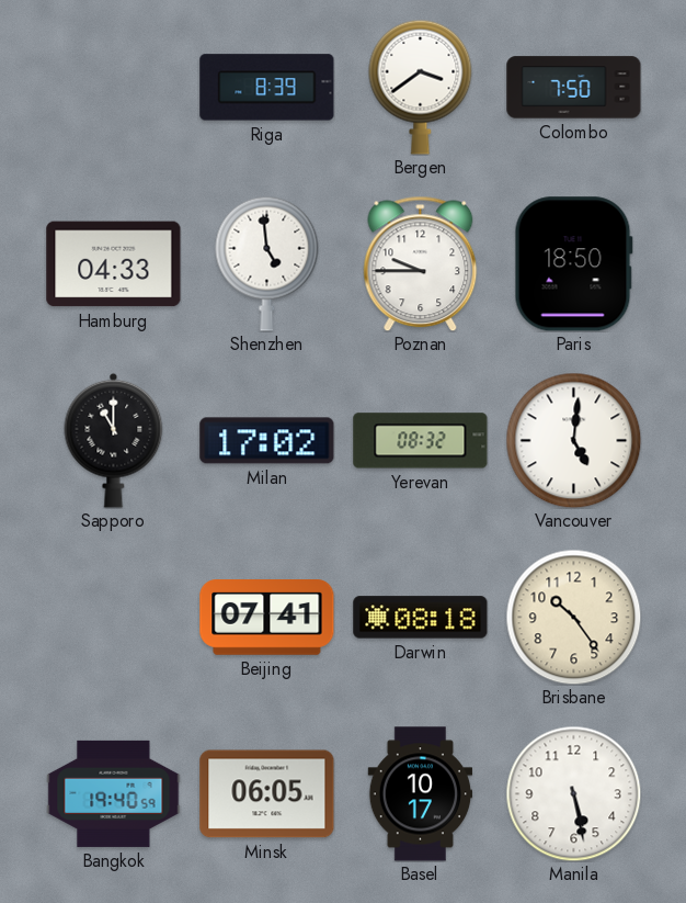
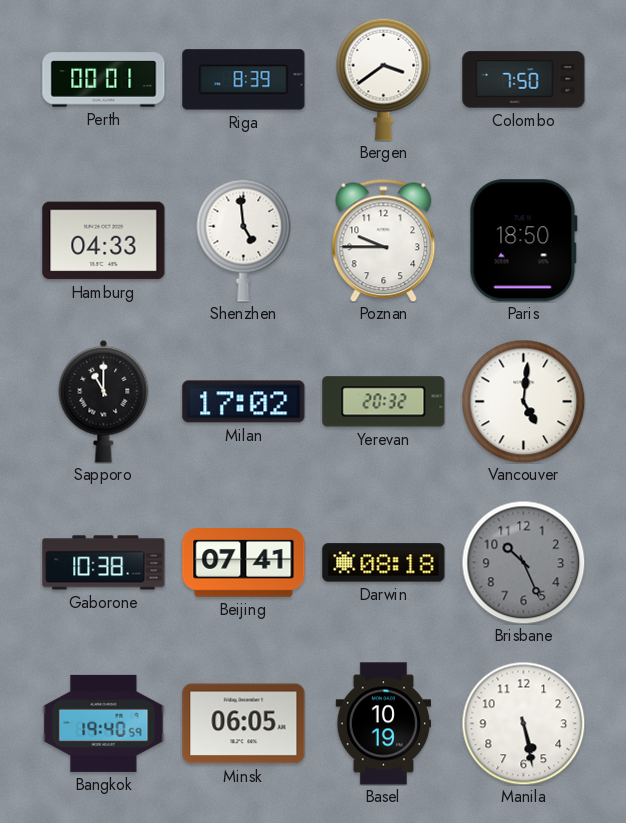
Perth: none -> 00:01 (104, 80)
Yerevan: 08:32 -> 20:32 (384, 402)
Gaborone: none -> 10:38 (104, 563)
Brisbane: 10:24 -> 10:26 (523, 562)
Brisbane dial: cream -> grey (523, 562)
Basel: 10:17 -> 10:19 (384, 724)
